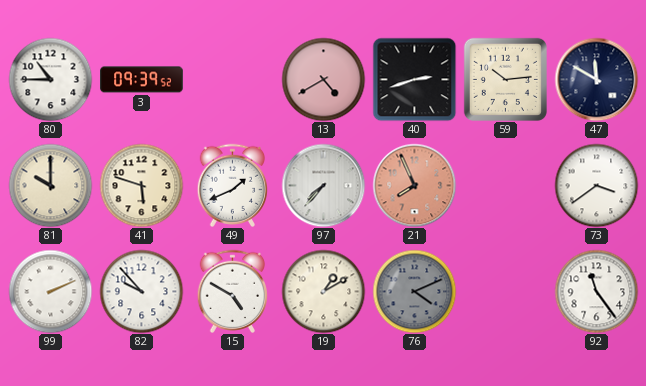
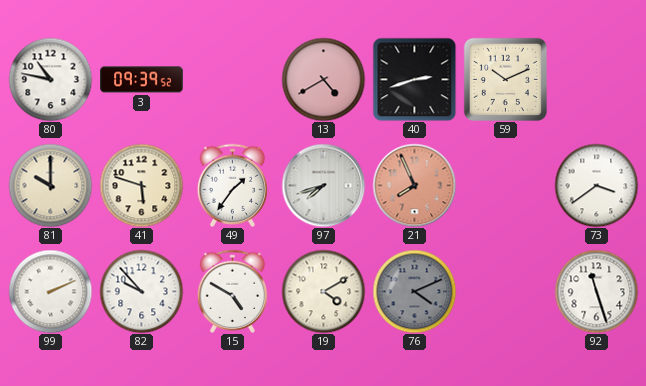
80: 10:45 -> 10:47 (50, 79)
59: 10:14 -> 10:11 (505, 79)
47: 11:50 -> none (596, 79)
49: 1:41 -> 1:36 (232, 185)
97: 7:37 -> 7:42 (323, 185)
19: 1:10 -> 4:10 (323, 291)
92: 11:24 -> 11:27 (596, 291)
